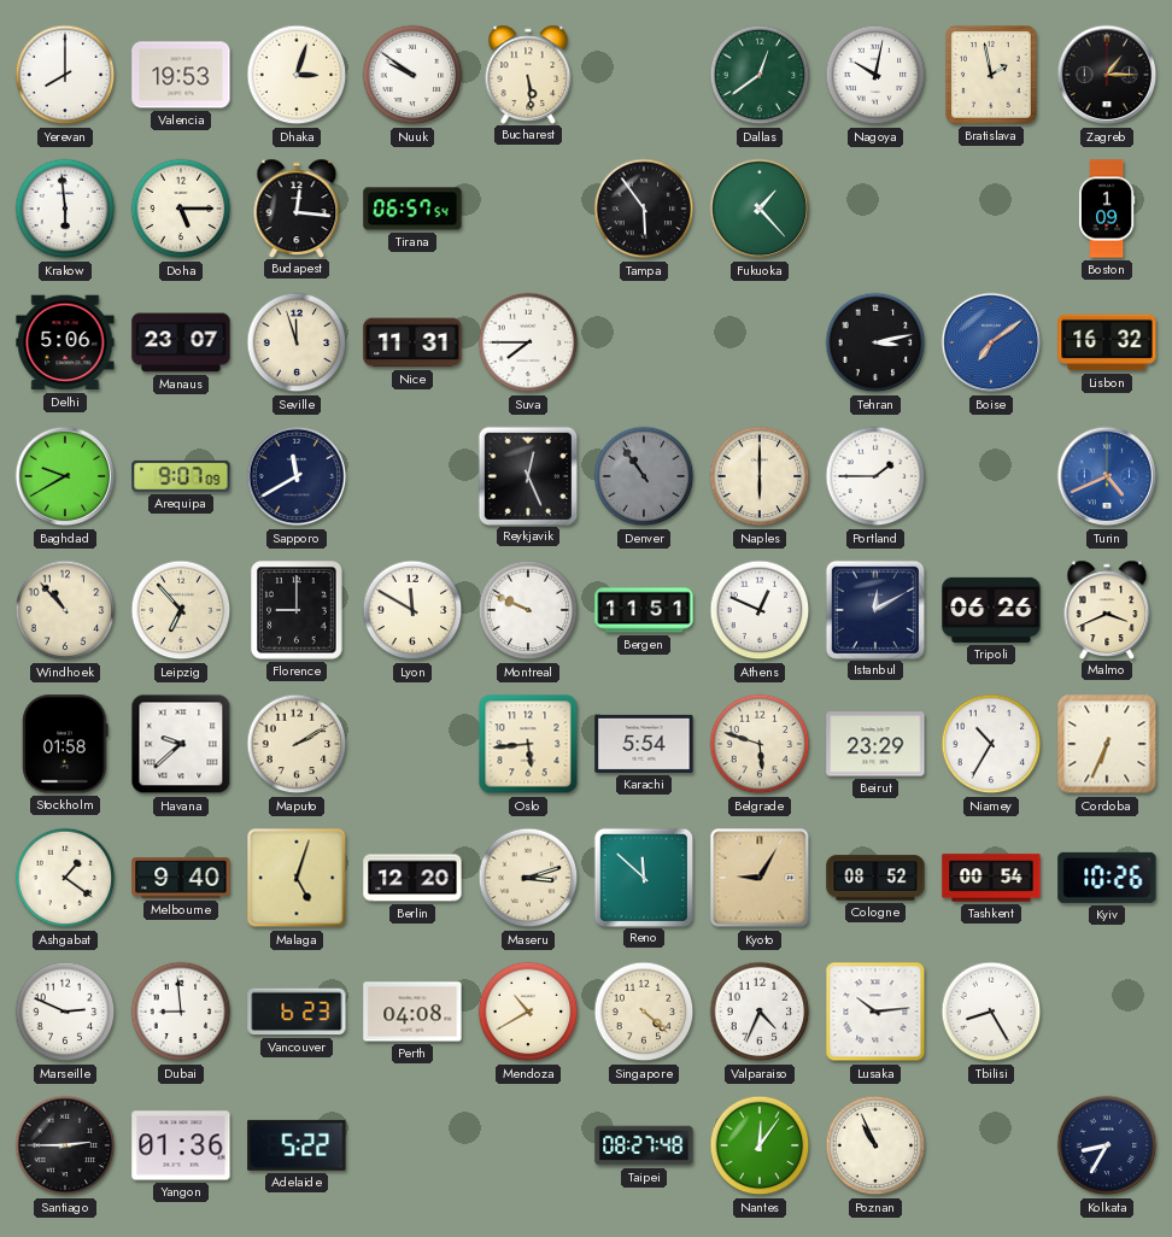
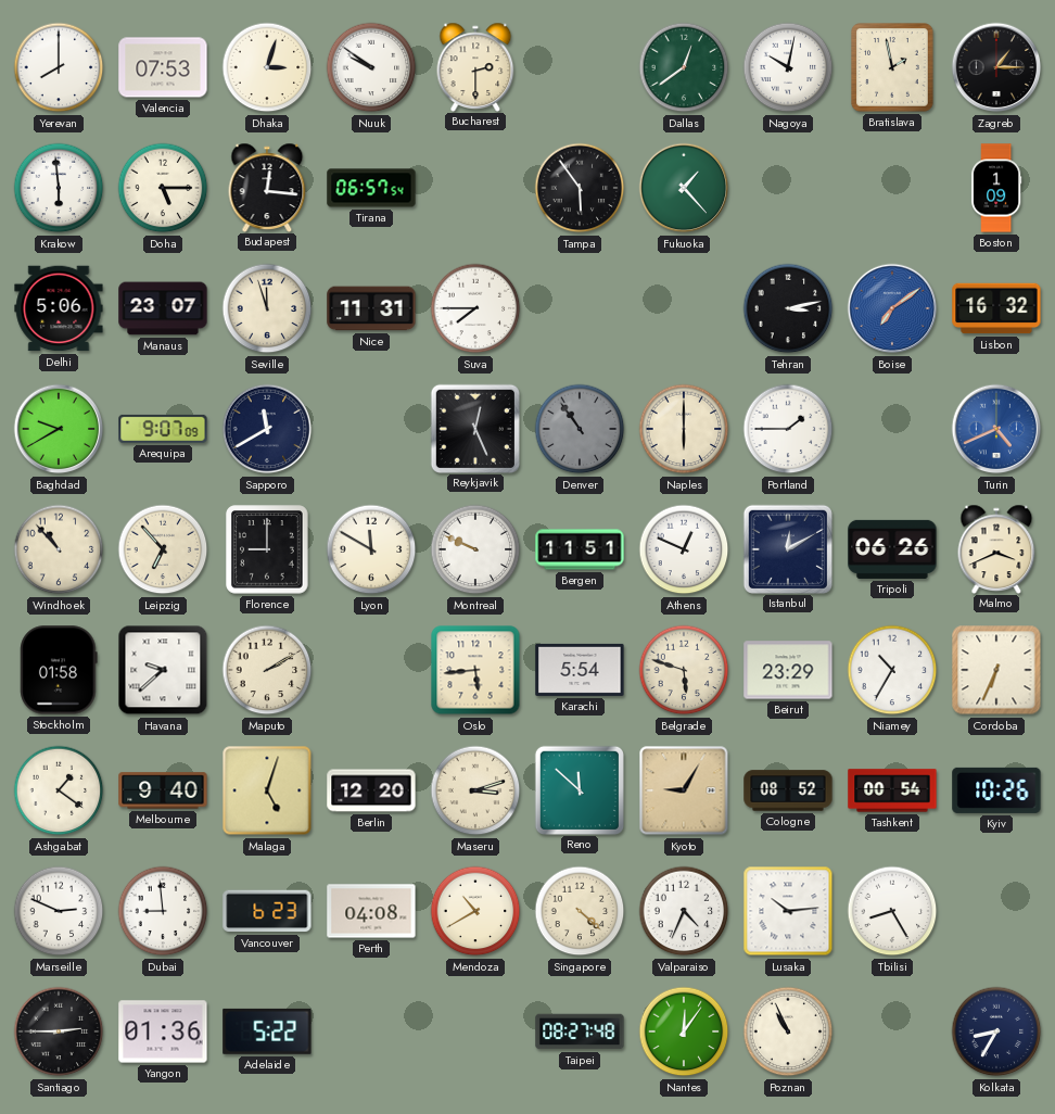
Valencia: 19:53 -> 07:53 (163, 67)
Bucharest: 5:29 -> 2:30 (475, 66)
